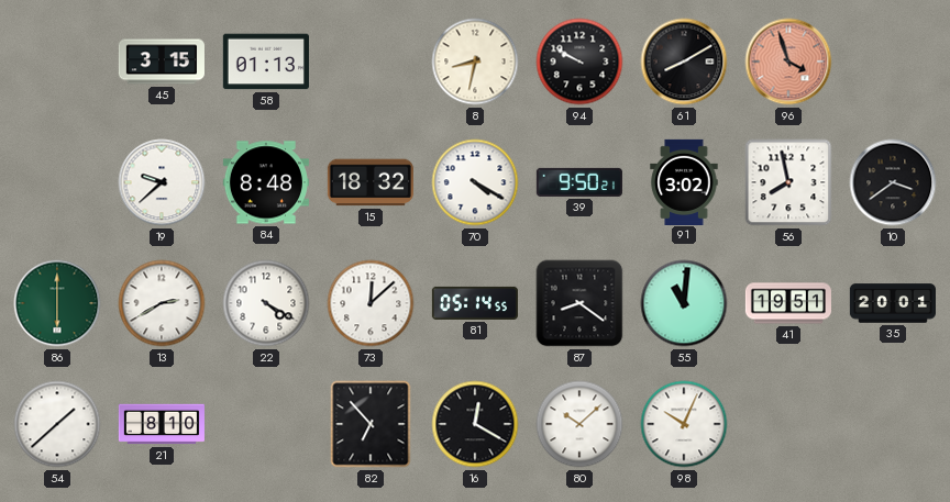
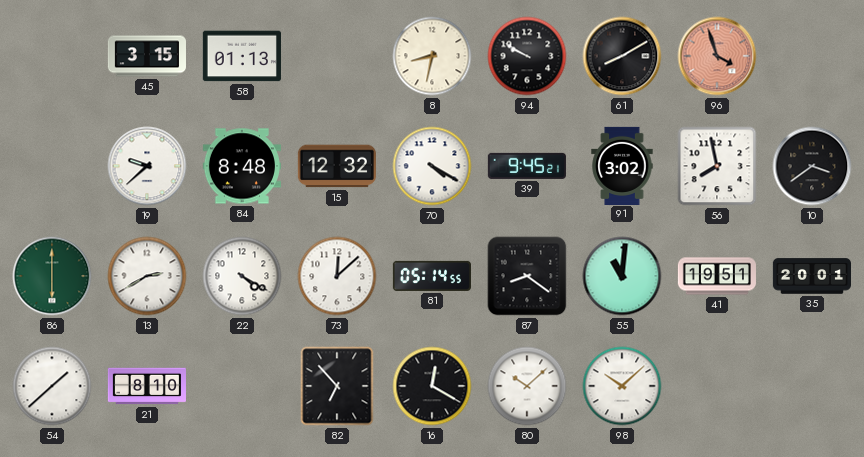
15: 18:32 -> 12:32 (337, 166)
39: 9:50 -> 9:45 (527, 166)
98: 10:04 -> 10:08 (622, 386)
